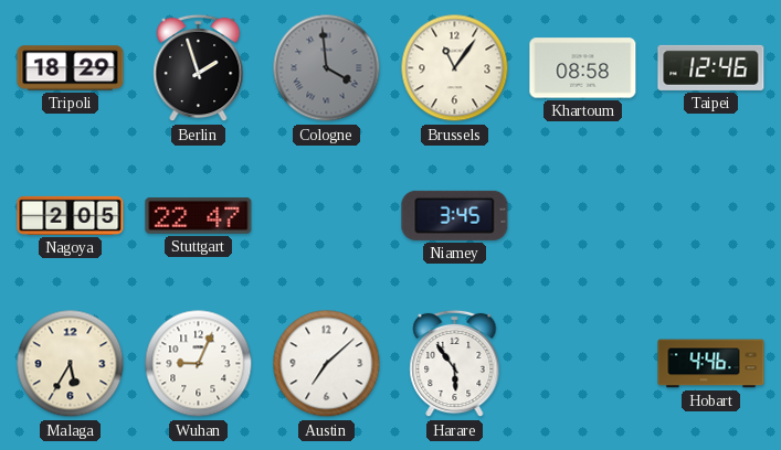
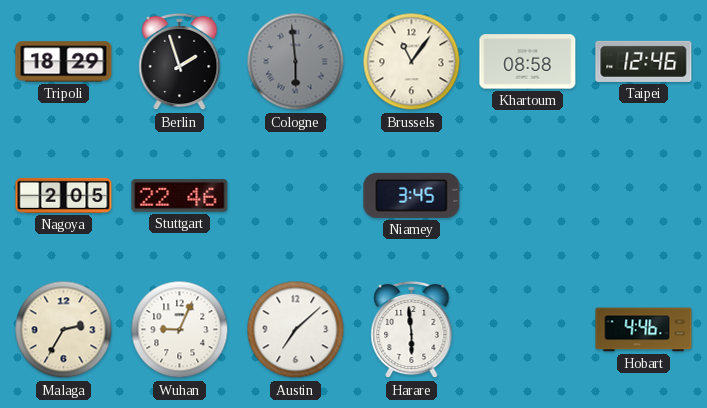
Cologne: 3:59 -> 5:59 (296, 62)
Stuttgart: 22:47 -> 22:46 (180, 196)
Malaga: 5:35 -> 2:35 (64, 330)
Harare: 5:54 -> 5:59 (412, 330)
